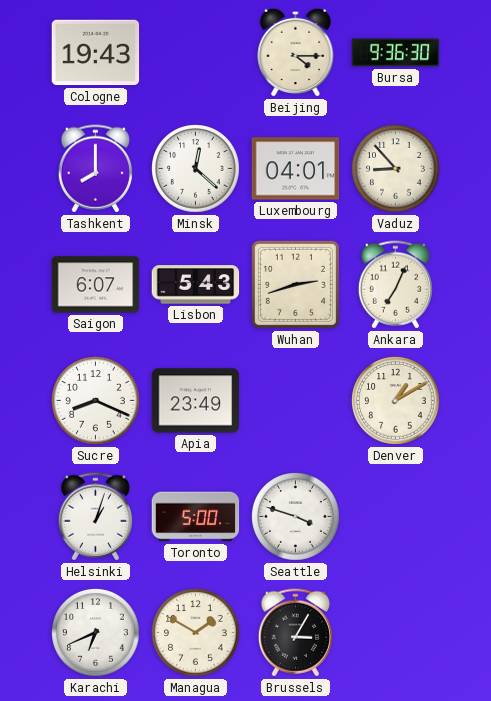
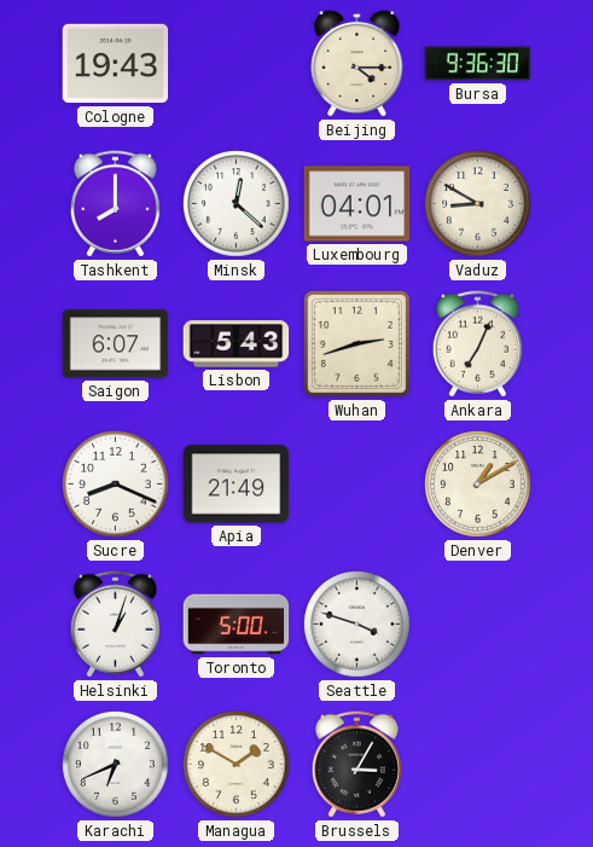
Vaduz: 8:53 -> 8:50 (478, 204)
Apia: 23:49 -> 21:49 (237, 485)
